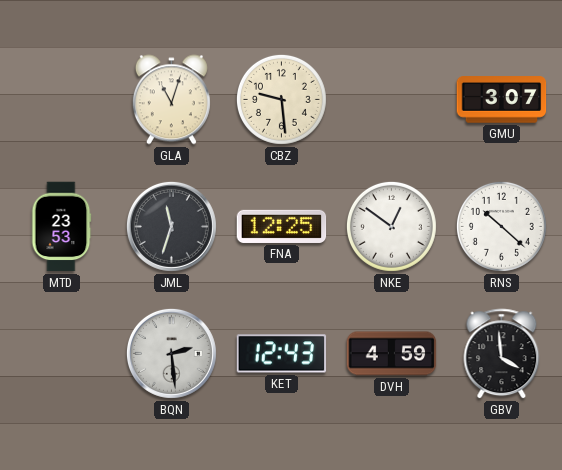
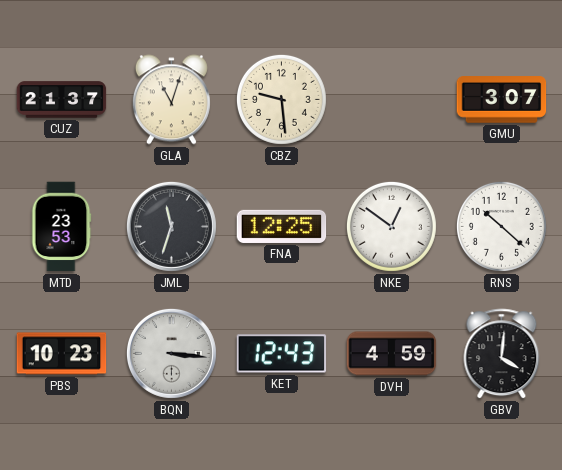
CUZ: none -> 21:37 (62, 100)
PBS: none -> 10:23 (62, 354)
BQN: 2:29 -> 3:16 (171, 353)
GBV: 3:59 -> 4:01 (502, 354)
